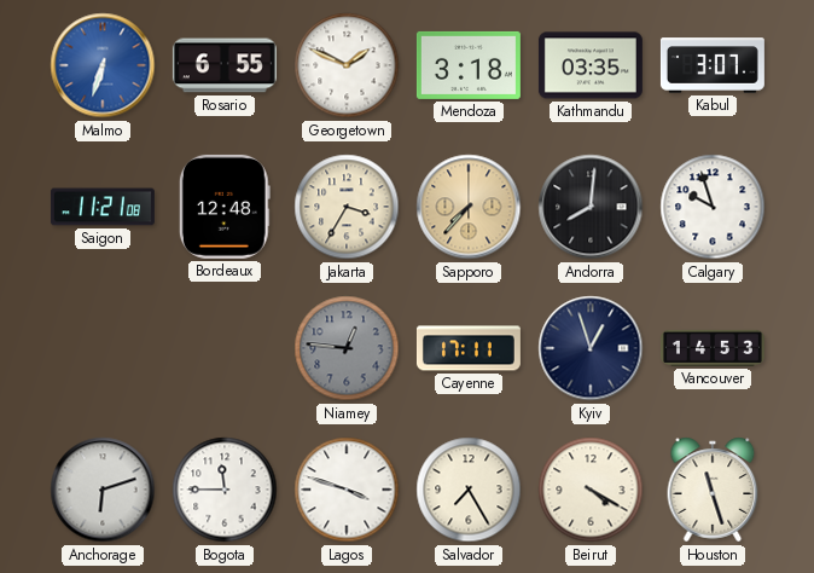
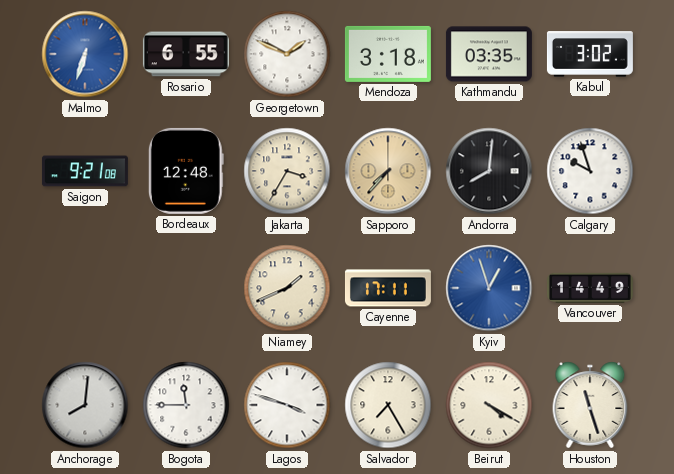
Kabul: 3:07 -> 3:02 (590, 54)
Saigon: 11:21 -> 9:21 (85, 171)
Niamey: 12:46 -> 1:41 (287, 288)
Niamey dial: grey -> cream (287, 288)
Kyiv dial: navy -> blue (489, 288)
Vancouver: 14:53 -> 14:49 (590, 288)
Anchorage: 6:12 -> 8:01 (85, 405)
